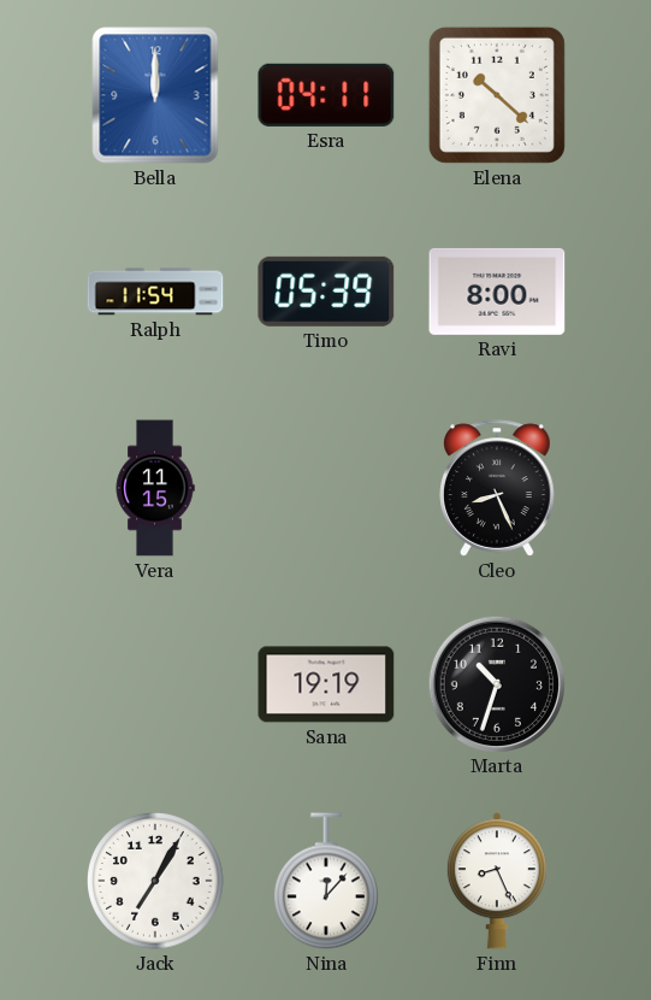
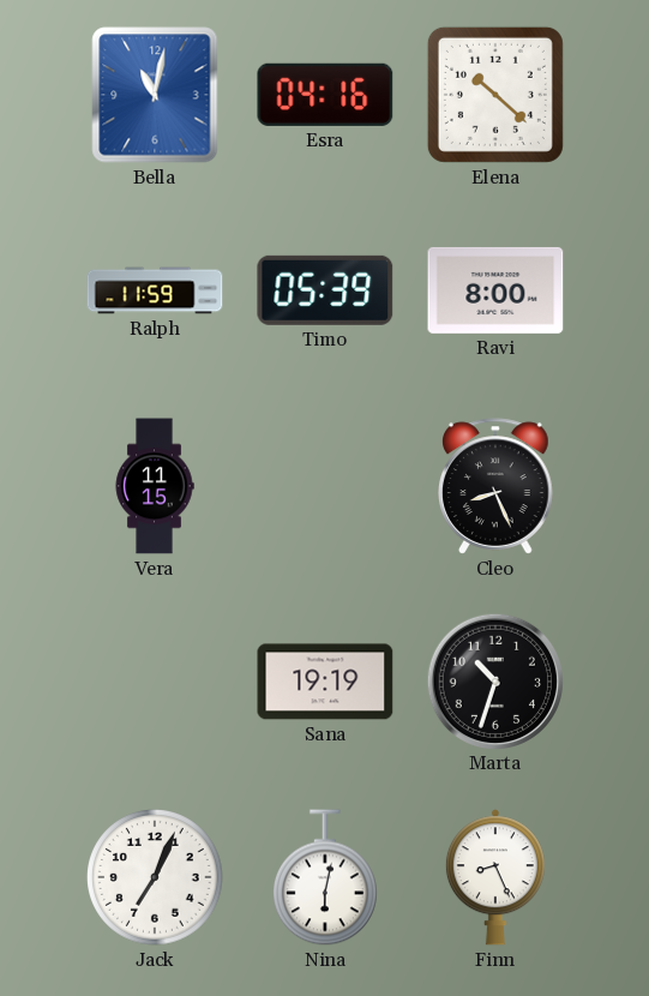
Bella: 12:00 -> 11:02 (155, 95)
Esra: 04:11 -> 04:16 (325, 95)
Ralph: 11:54 -> 11:59 (155, 290)
Jack: 7:05 -> 7:04 (155, 877)
Nina: 12:07 -> 6:02 (326, 877)
